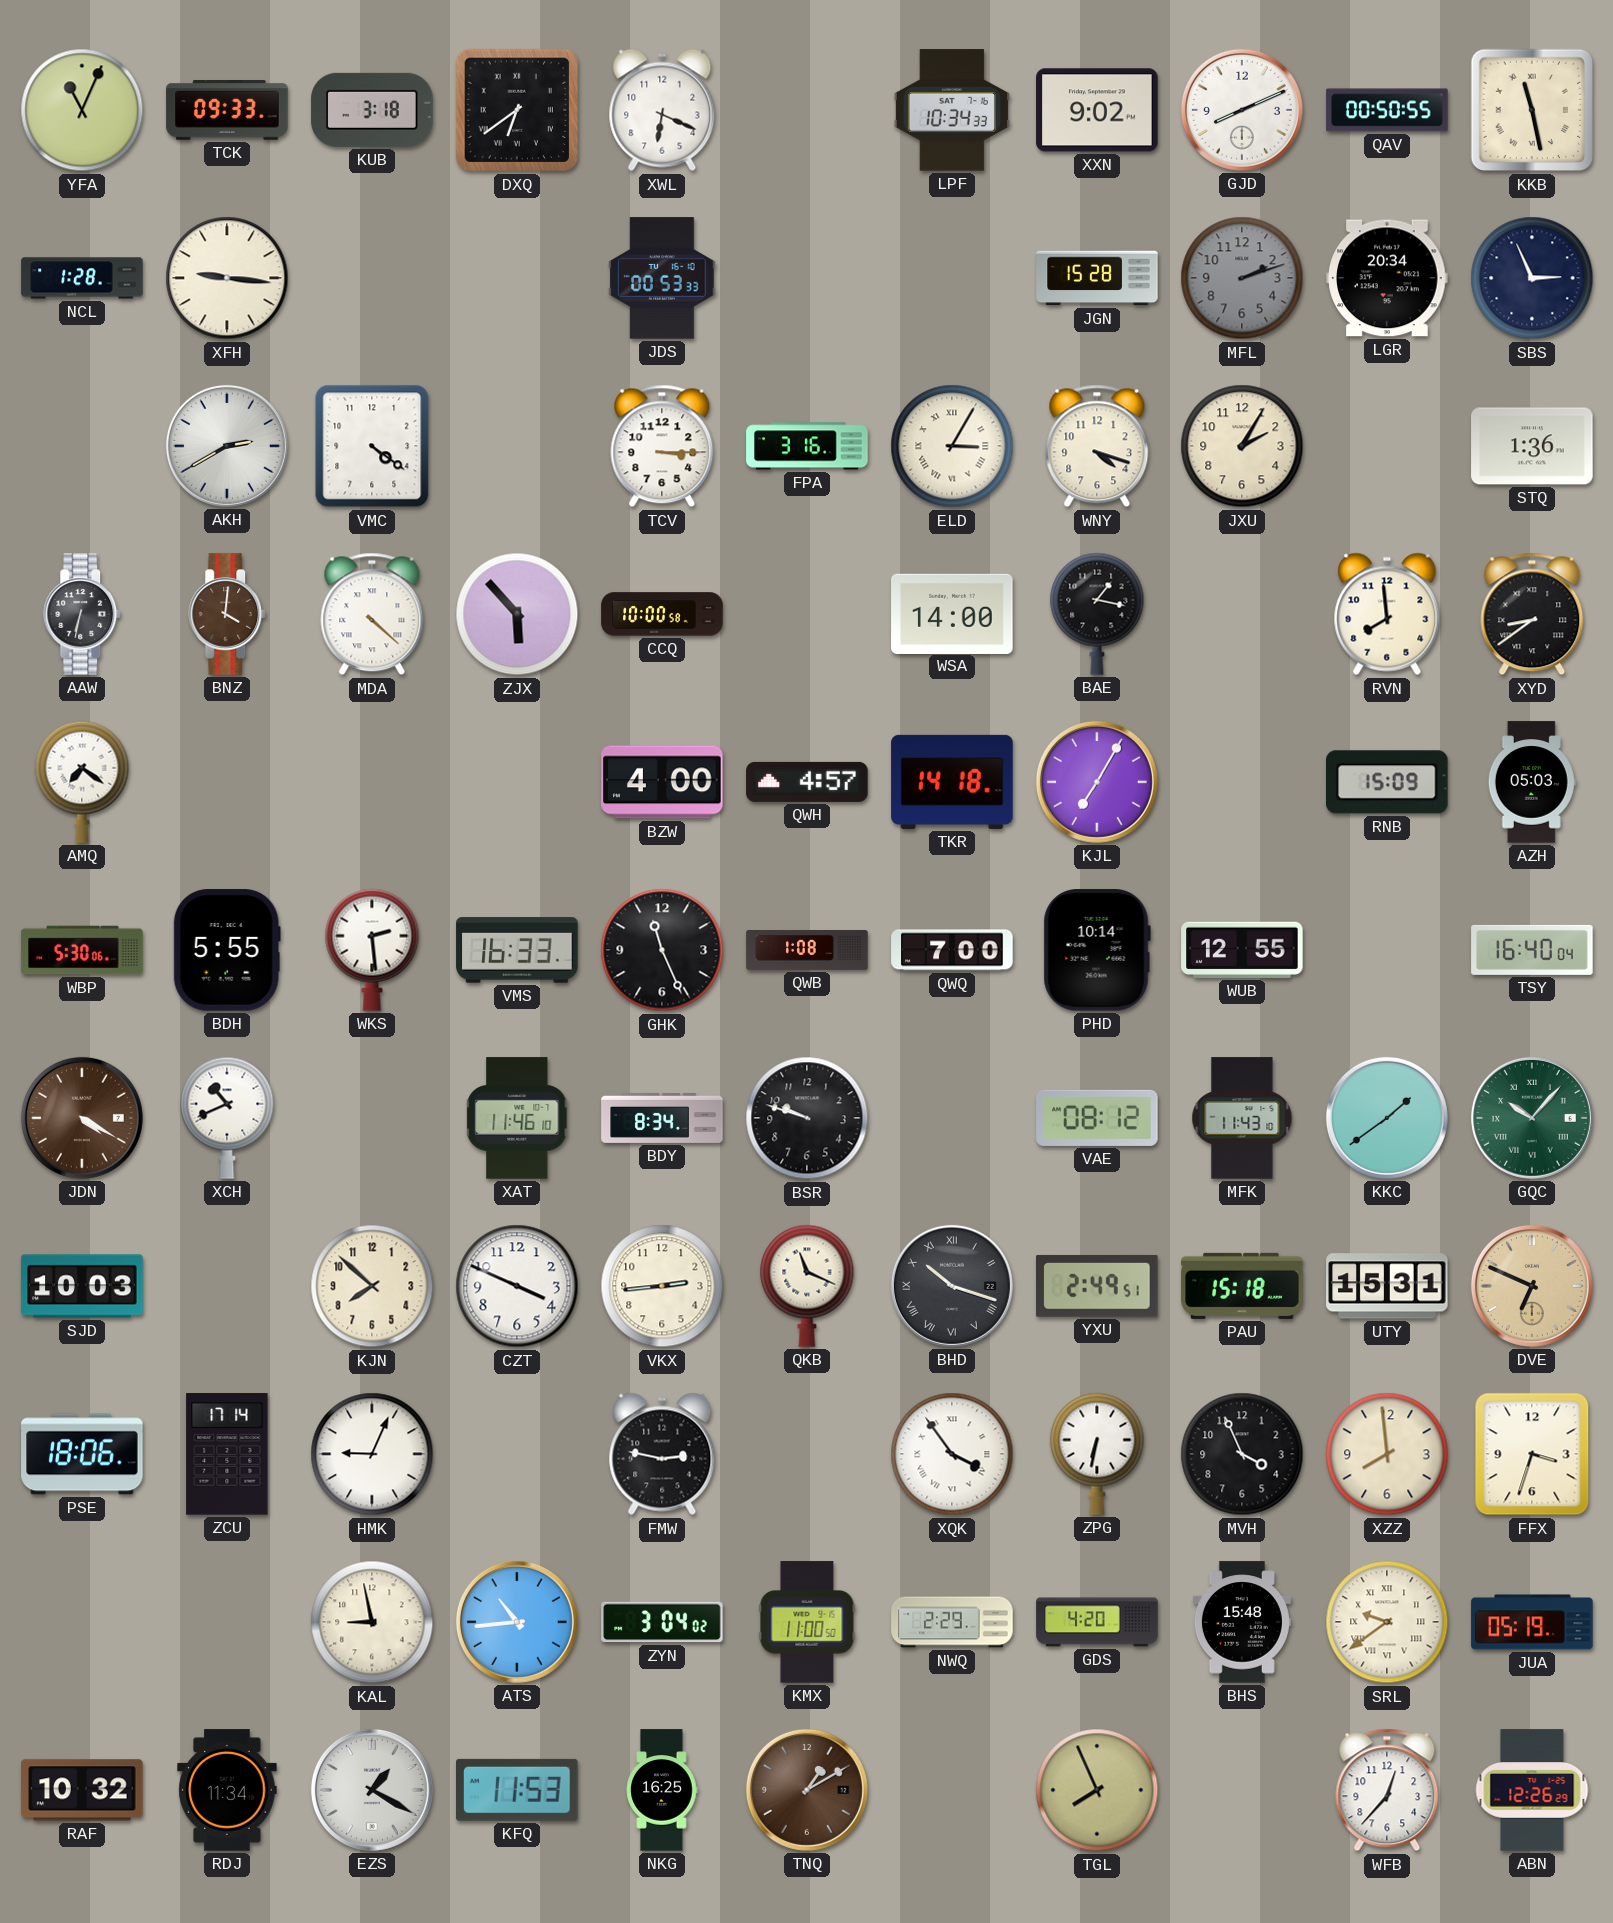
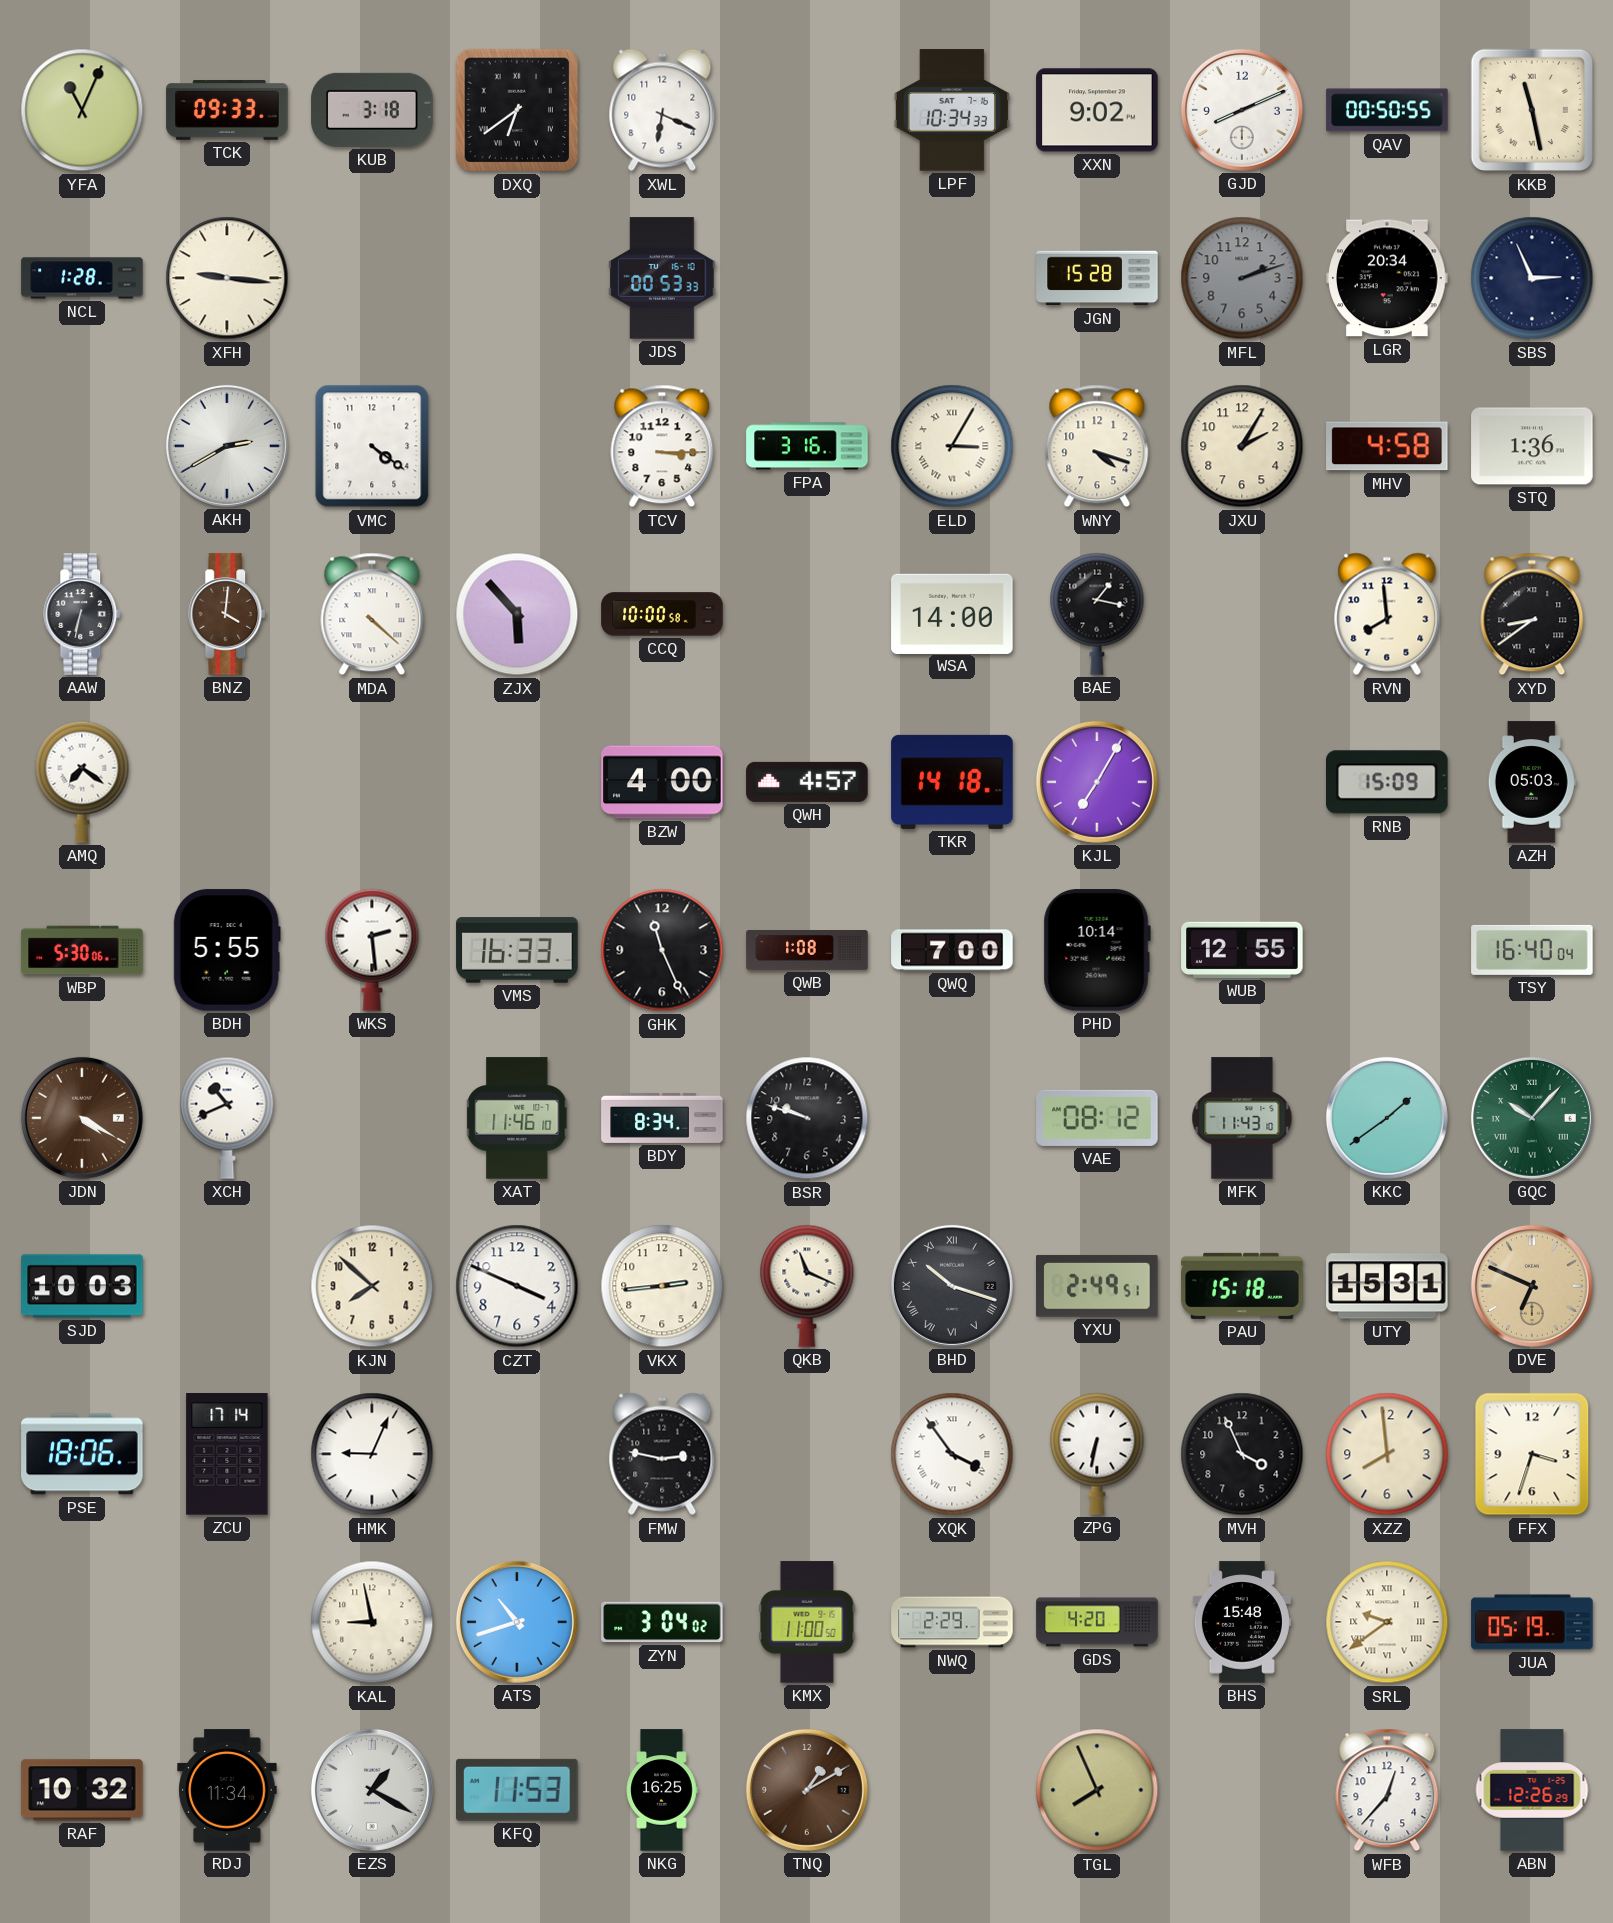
MHV: none -> 4:58 (1388, 446)
ATS: 10:44 -> 10:42 (517, 1622)
